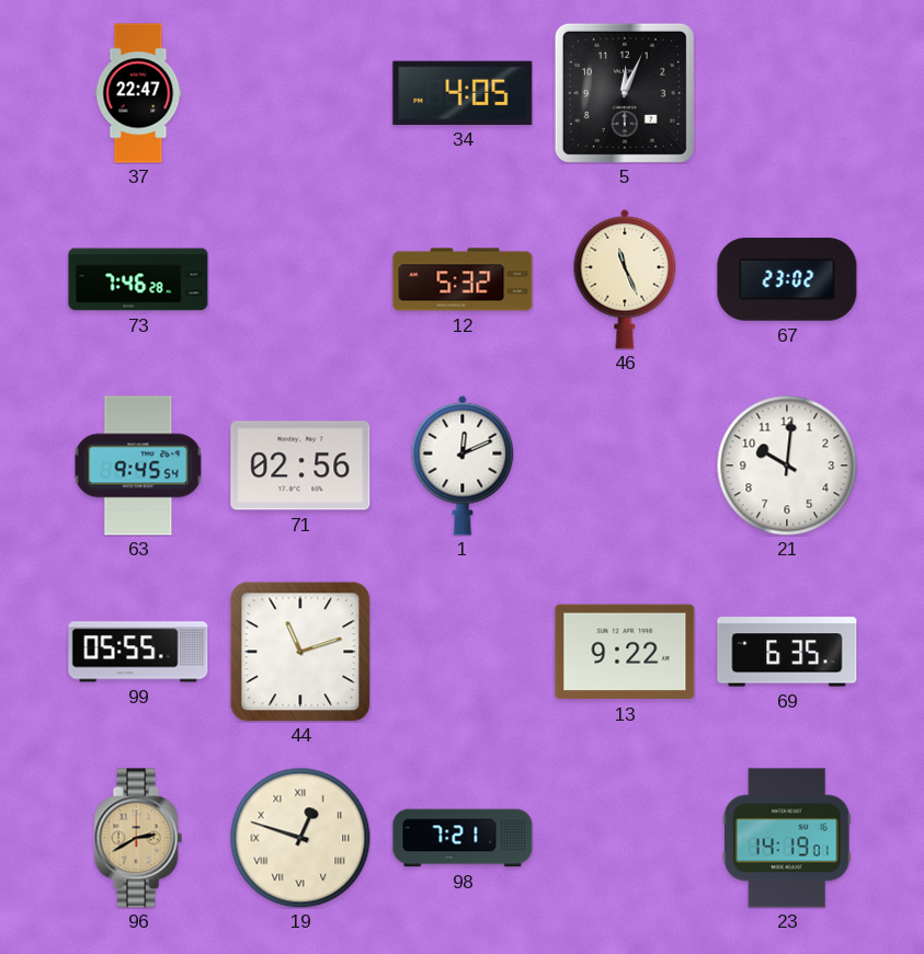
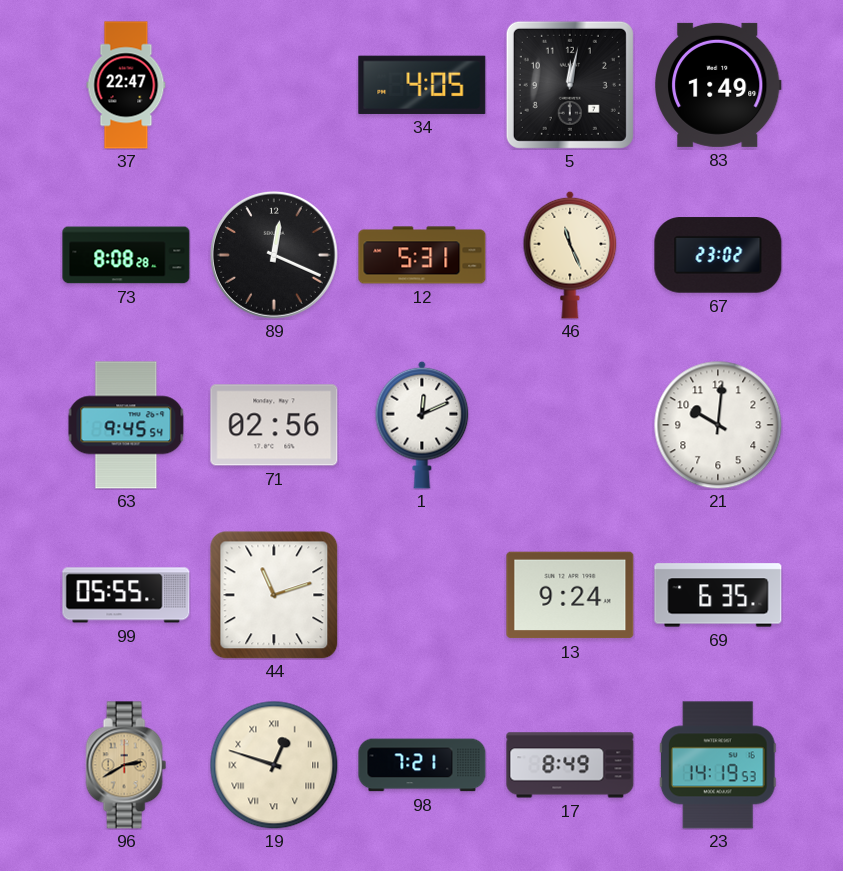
5: 12:04 -> 12:02 (570, 85)
83: none -> 1:49 (719, 85)
73: 7:46 -> 8:08 (126, 255)
89: none -> 12:19 (274, 255)
12: 5:32 -> 5:31 (422, 255)
13: 9:22 -> 9:24 (570, 595)
17: none -> 8:49 (570, 765)
23: 14:19:01 -> 14:19:53 (718, 765)
